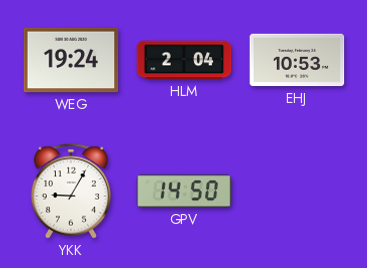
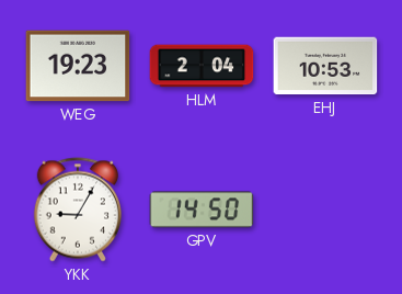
WEG: 19:24 -> 19:23 (78, 66)
